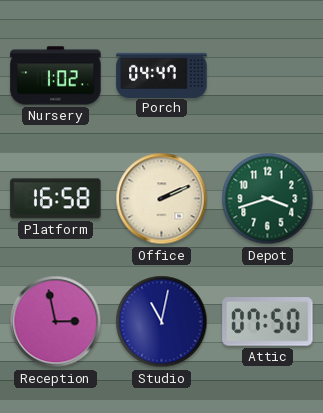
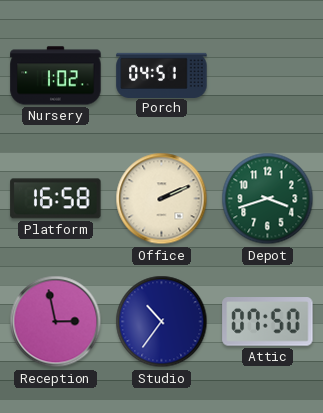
Porch: 04:47 -> 04:51 (162, 75)
Studio: 11:02 -> 10:36 (162, 322)
